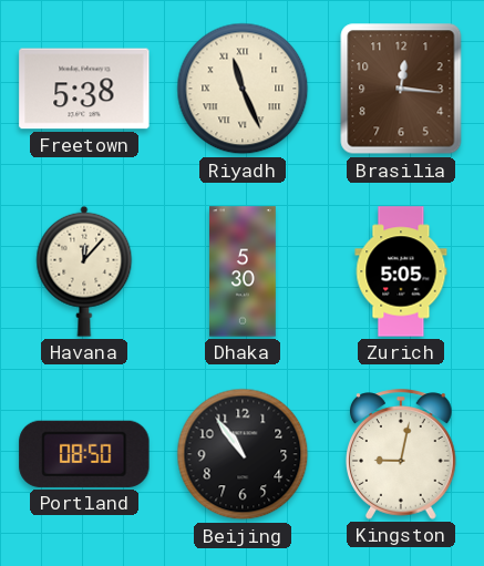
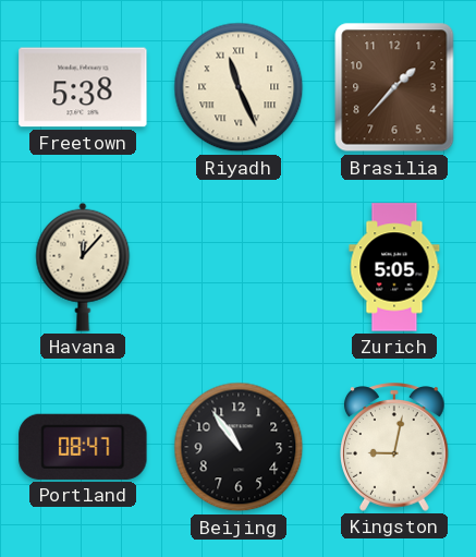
Brasilia: 12:16 -> 1:37 (394, 87)
Dhaka: 5:30 -> none (244, 271)
Portland: 08:50 -> 08:47 (83, 447)
